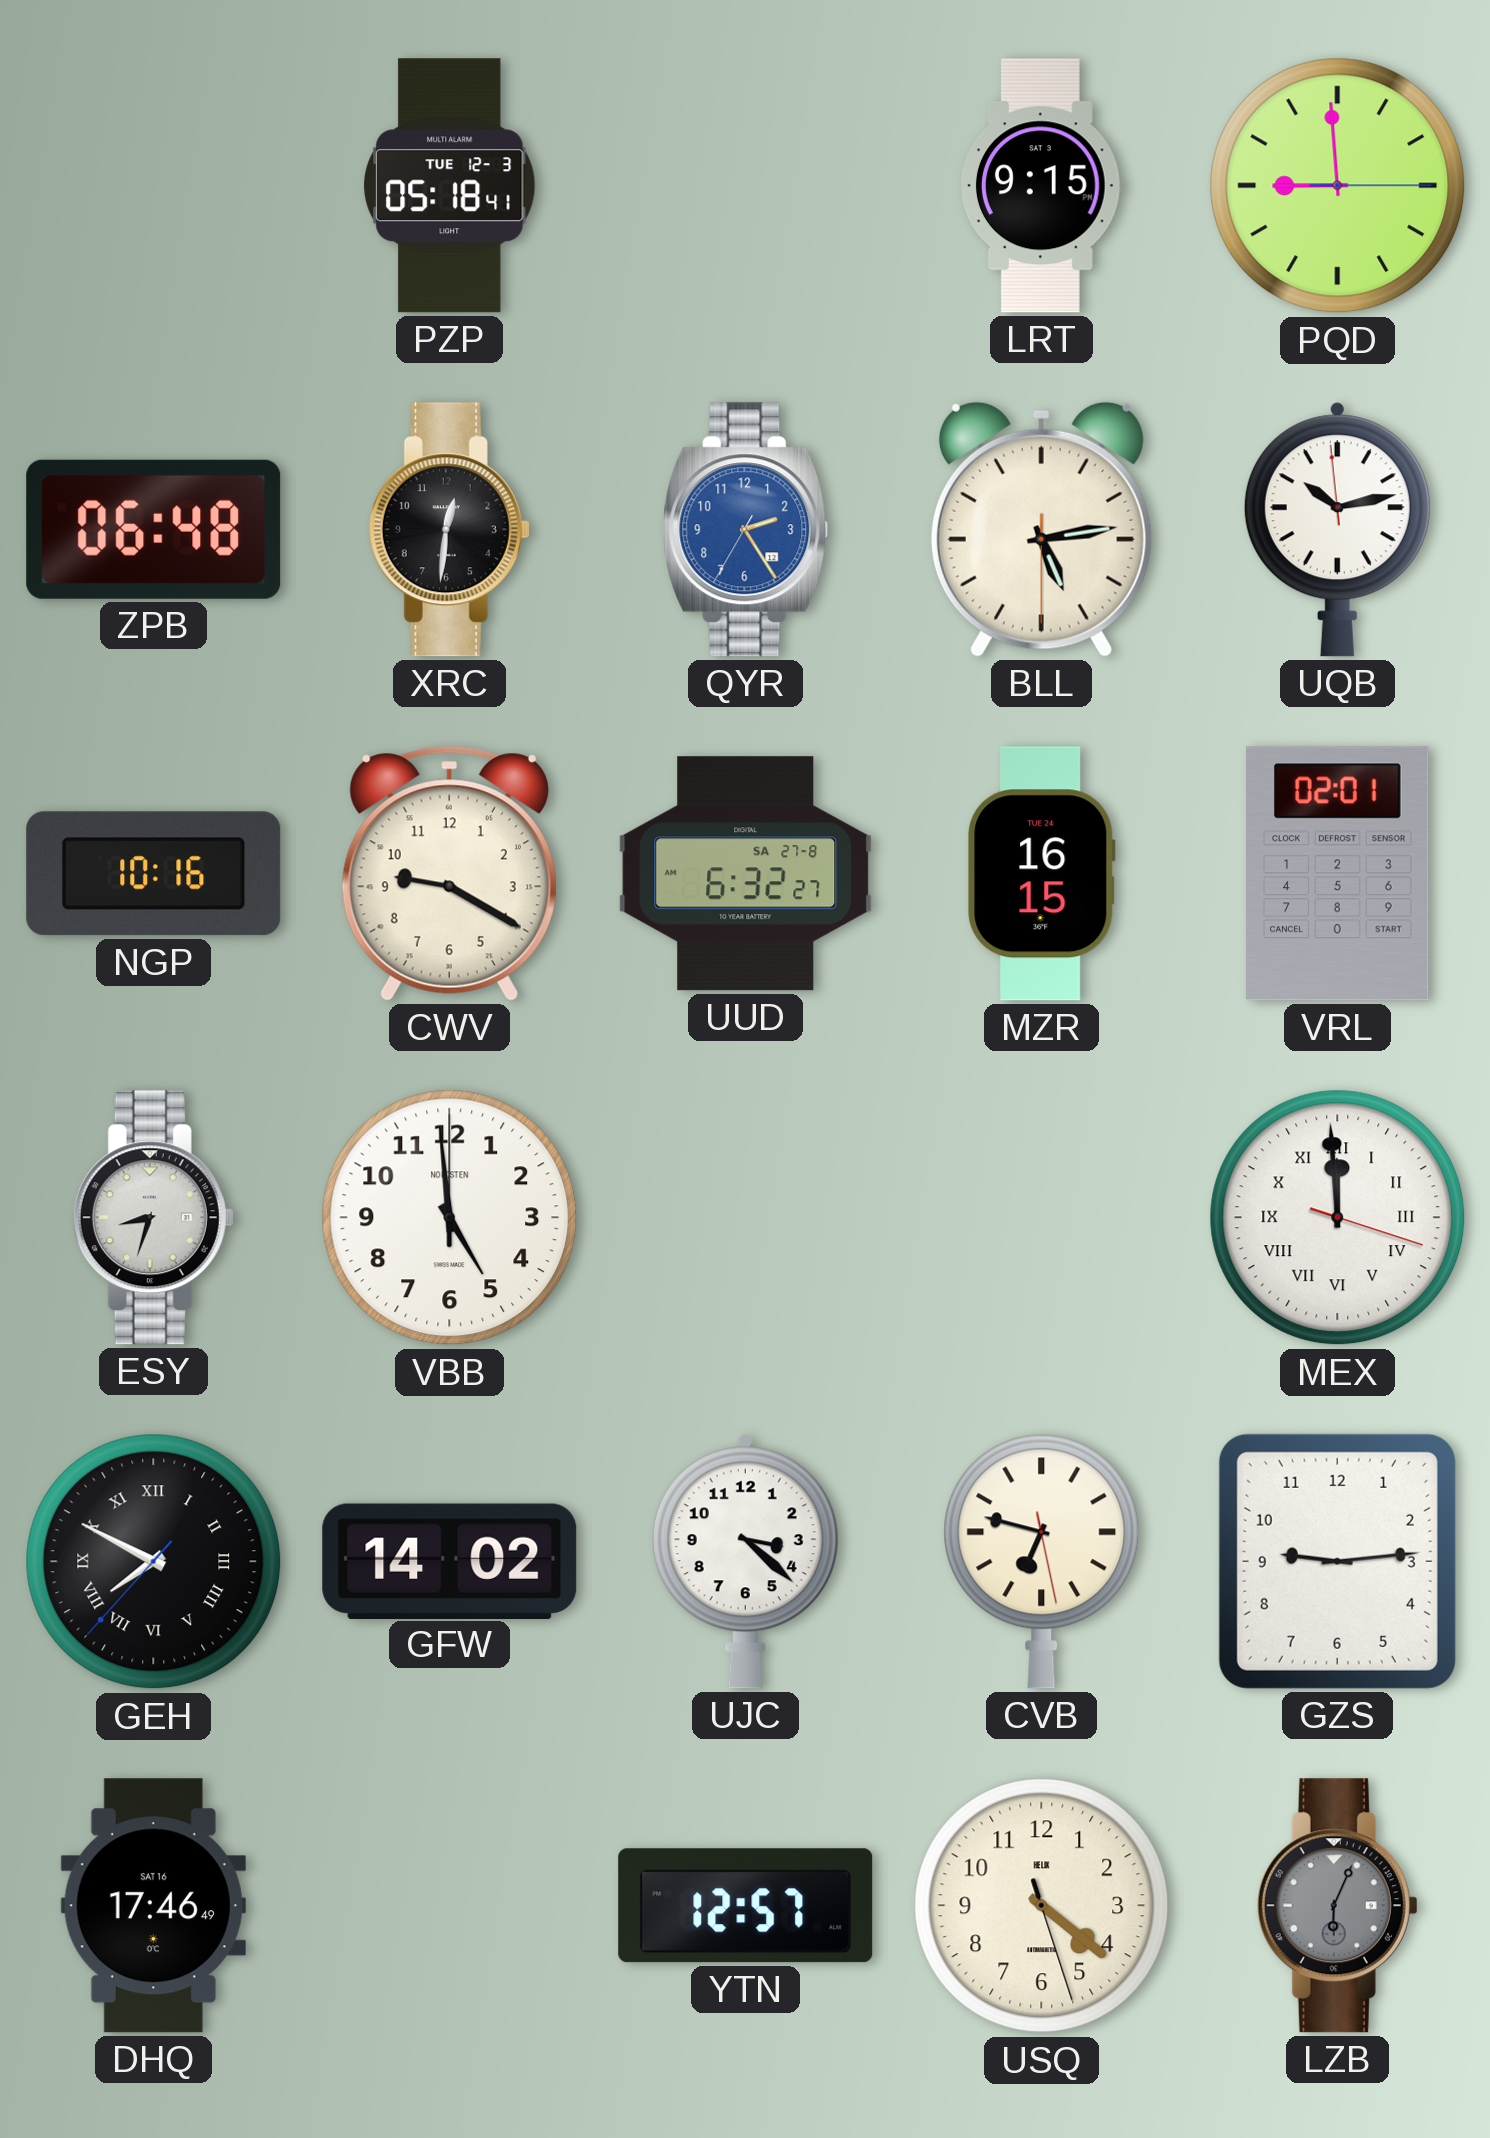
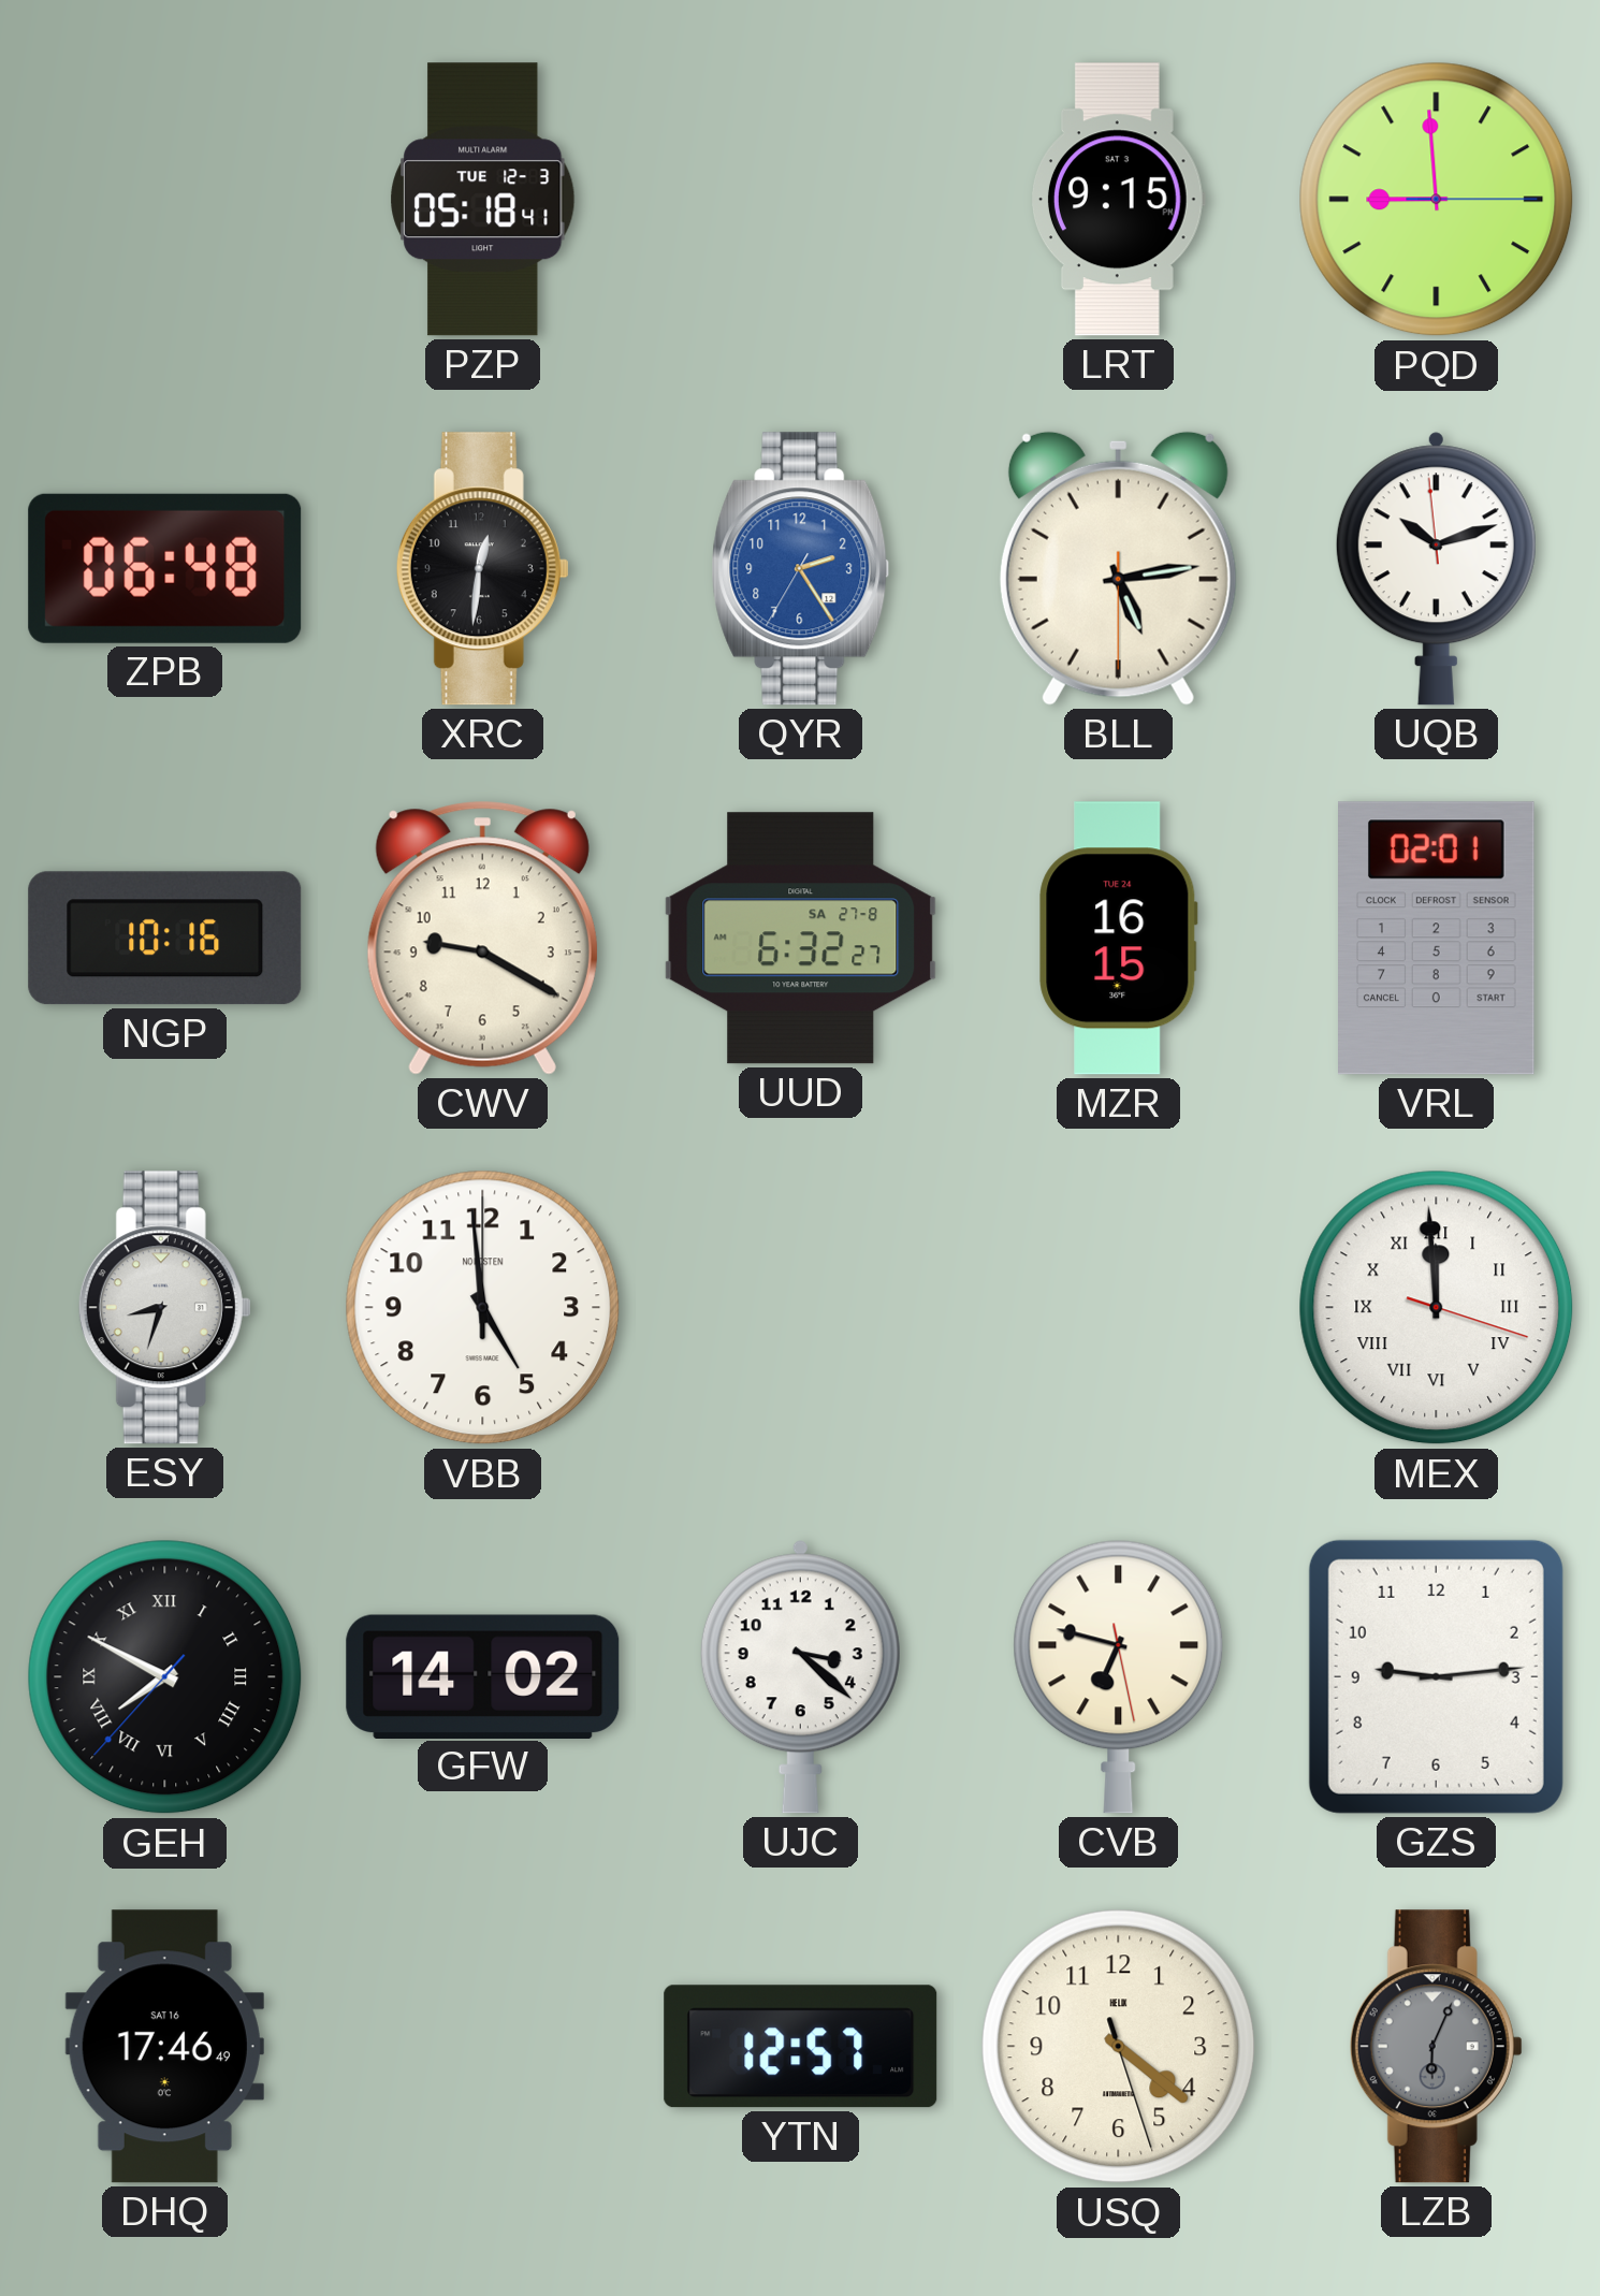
UQB: 10:12 -> 10:11 (1436, 569)
